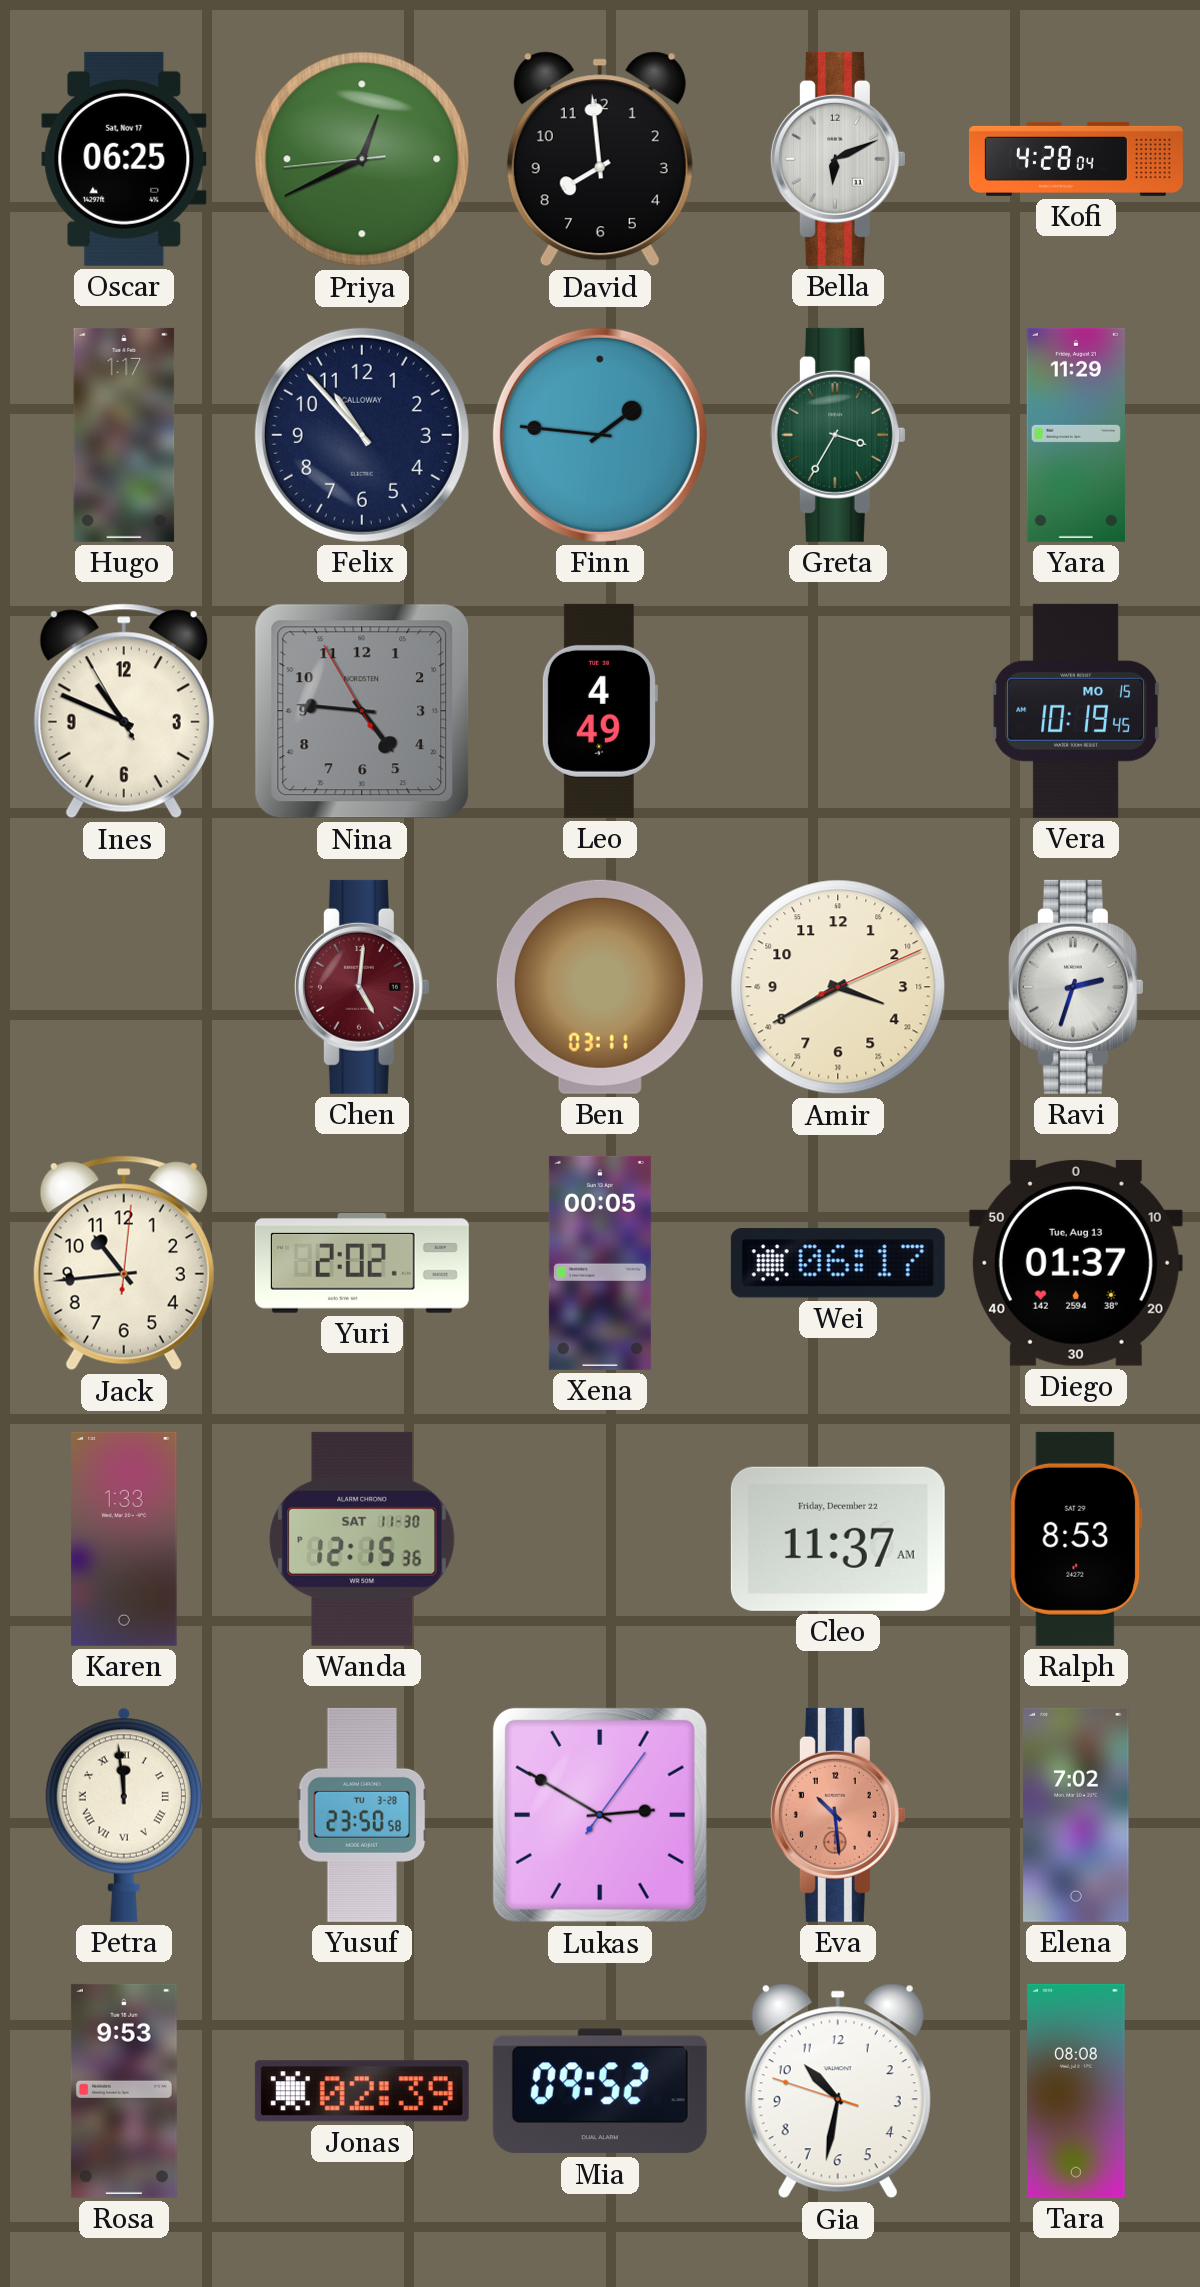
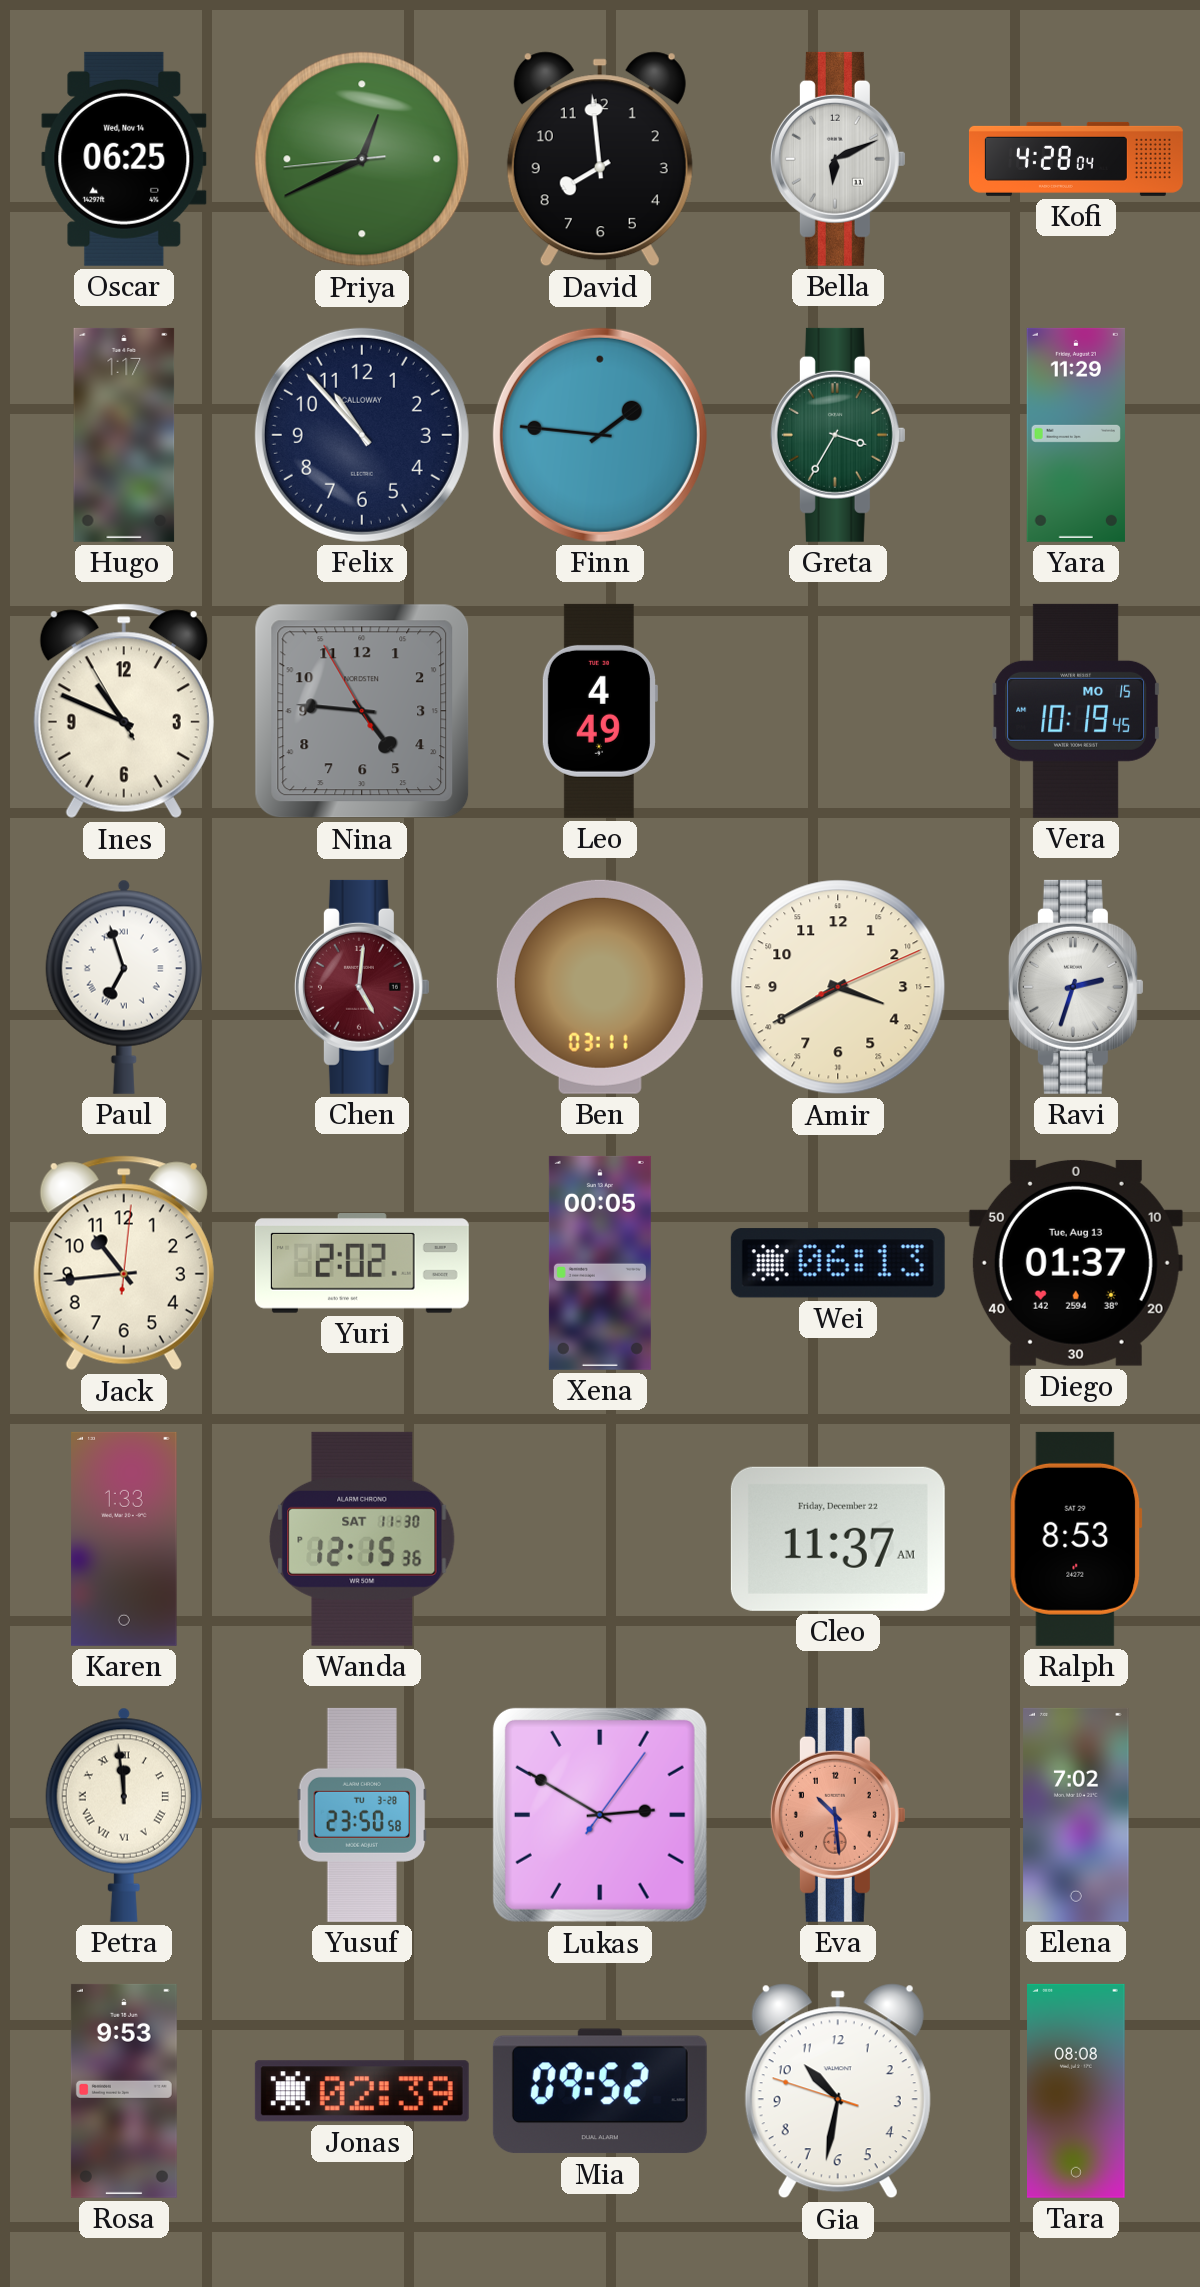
Oscar date: Sat, Nov 17 -> Wed, Nov 14 (124, 159)
Paul: none -> 6:57 (124, 987)
Wei: 06:17 -> 06:13 (838, 1263)
